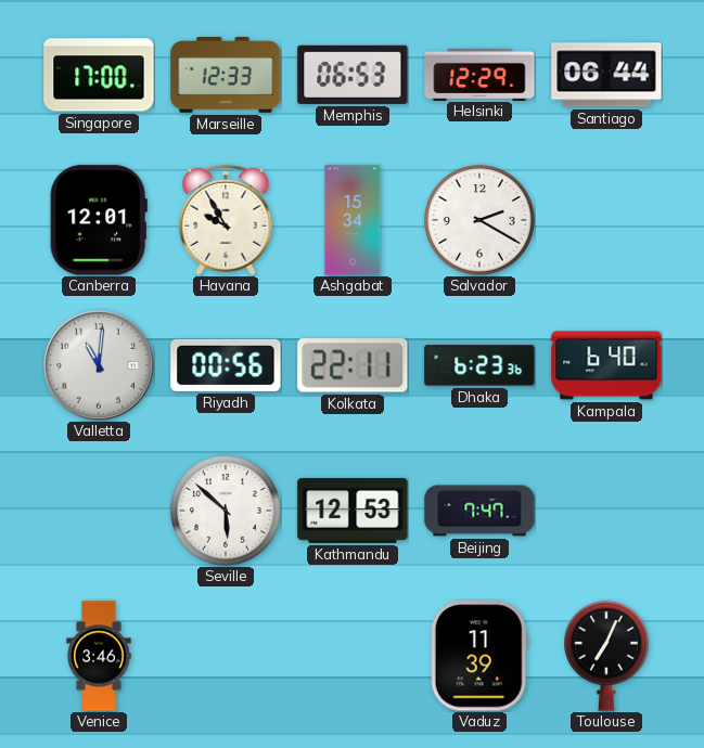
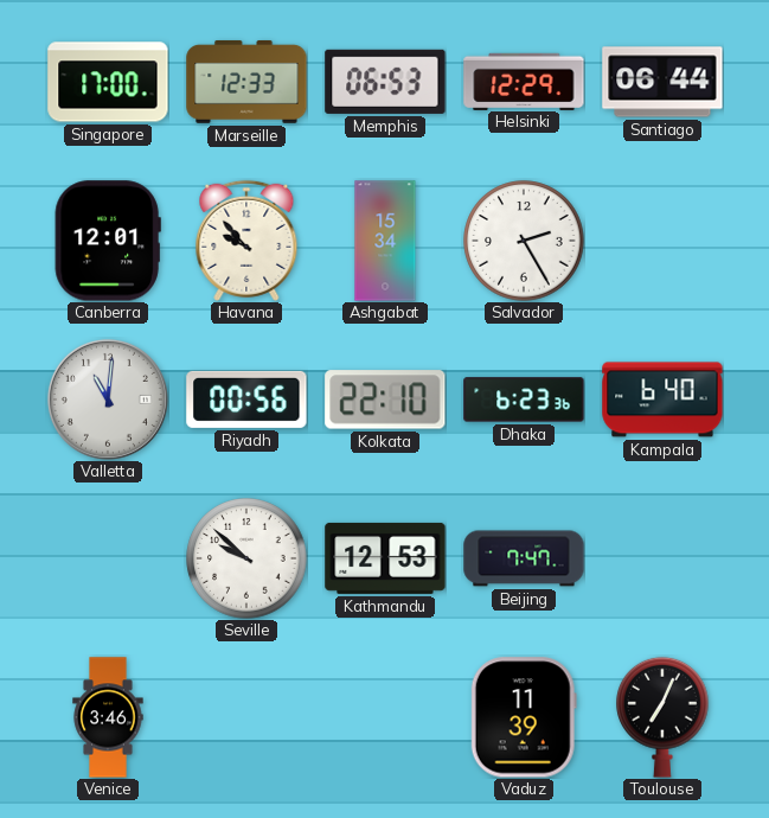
Havana: 9:55 -> 9:53 (246, 241)
Salvador: 2:20 -> 2:25 (524, 241)
Kolkata: 22:11 -> 22:10 (385, 400)
Seville: 5:52 -> 9:52 (246, 558)
